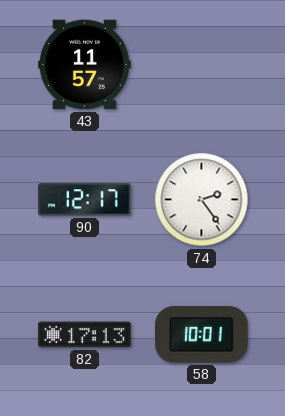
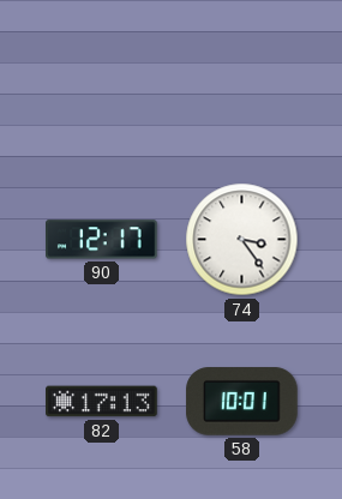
43: 11:57 -> none (85, 65)
74: 2:24 -> 3:24 (242, 240)
